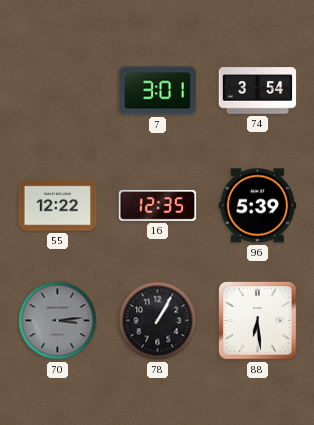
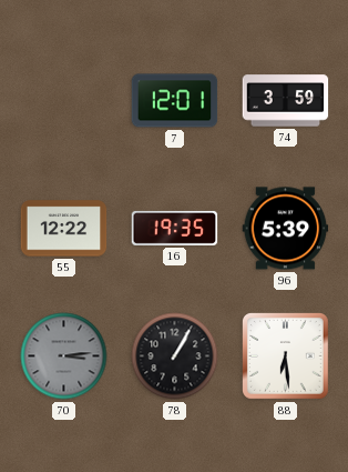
7: 3:01 -> 12:01 (175, 101)
74: 3:54 -> 3:59 (286, 101)
16: 12:35 -> 19:35 (175, 228)
